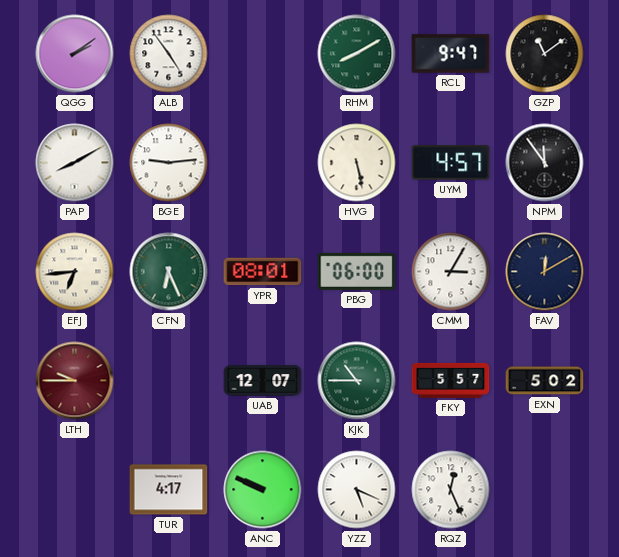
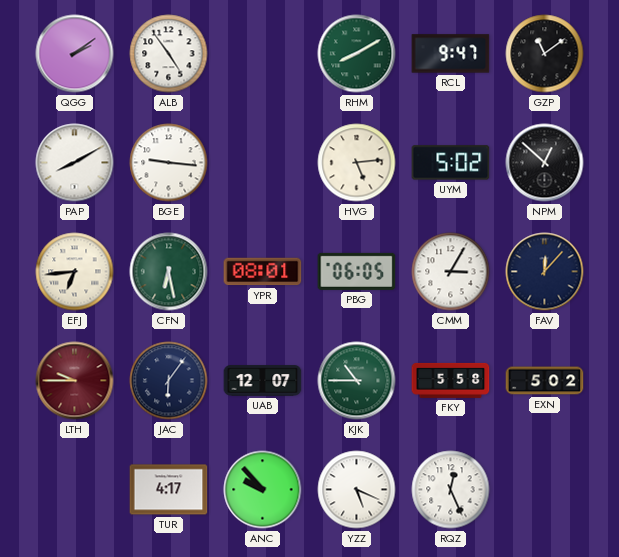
BGE: 9:14 -> 9:16 (169, 163)
HVG: 5:28 -> 5:14 (357, 163)
UYM: 4:57 -> 5:02 (451, 163)
NPM: 11:54 -> 12:52 (545, 163)
CFN: 6:26 -> 6:28 (169, 272)
PBG: 06:00 -> 06:05 (357, 271)
FAV: 12:10 -> 12:07 (545, 272)
JAC: none -> 6:06 (169, 381)
FKY: 5:57 -> 5:58 (451, 380)
ANC: 9:49 -> 9:53 (263, 490)
